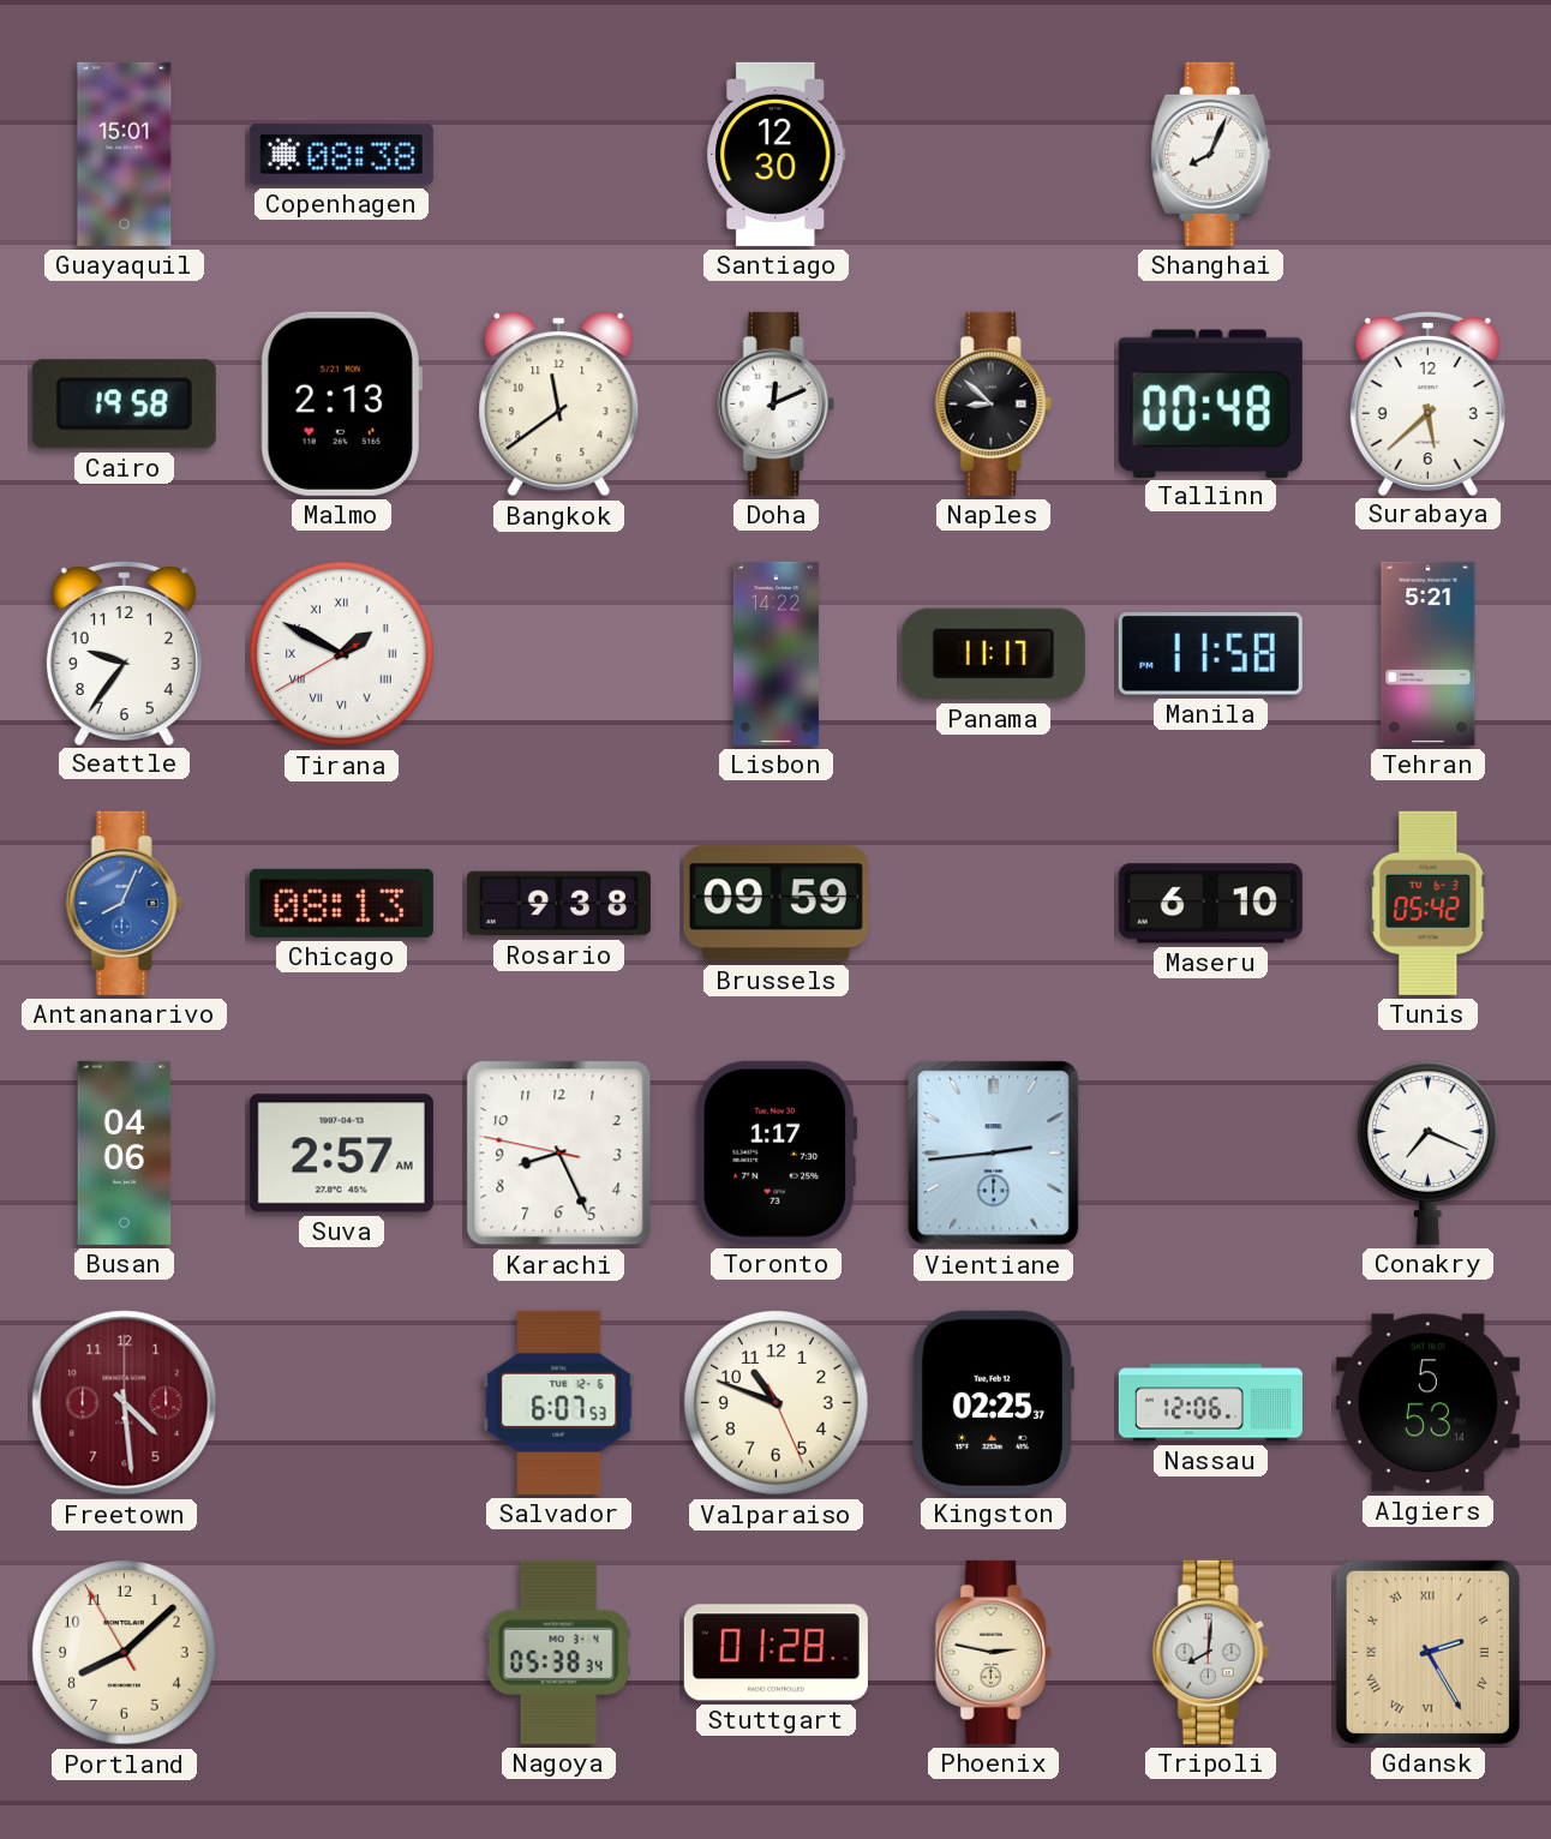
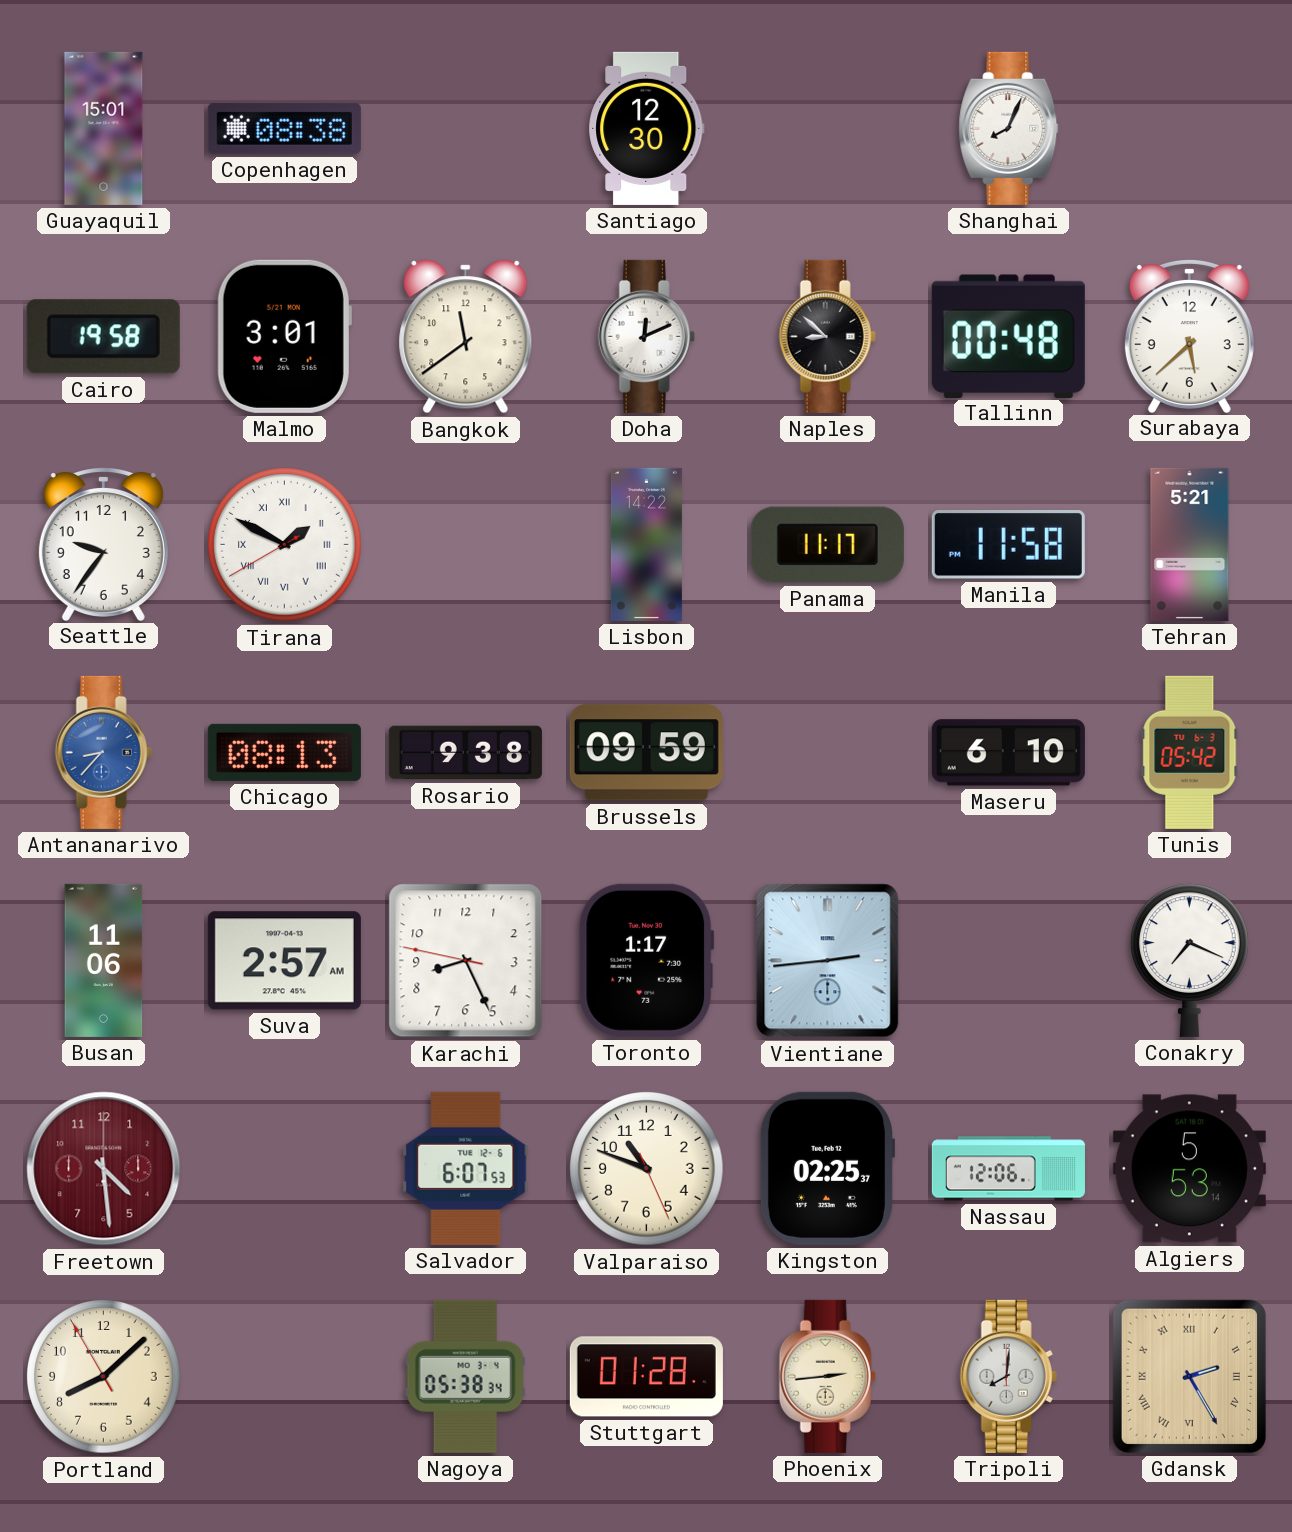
Malmo: 2:13 -> 3:01 (284, 336)
Antananarivo: 8:04 -> 8:37 (103, 752)
Busan: 04:06 -> 11:06 (104, 960)
Phoenix: 2:47 -> 2:44 (827, 1376)
